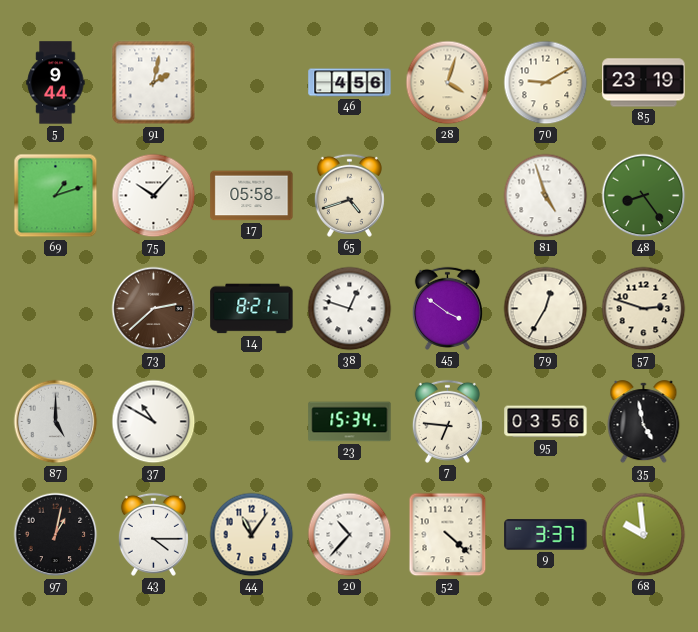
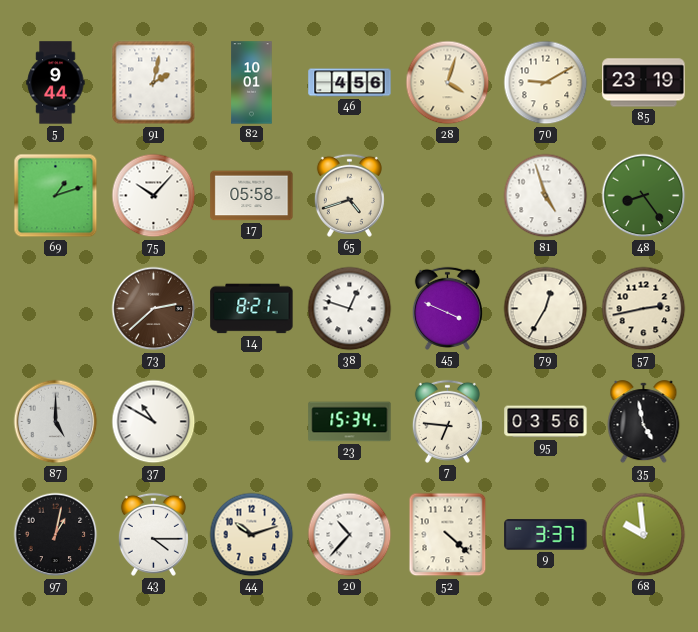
82: none -> 10:01 (252, 83)
45: 3:51 -> 3:49 (447, 308)
57: 2:48 -> 2:43 (644, 309)
44: 11:06 -> 10:12 (252, 535)
